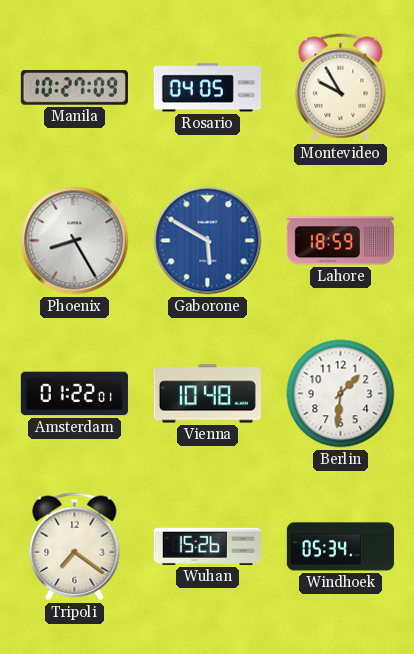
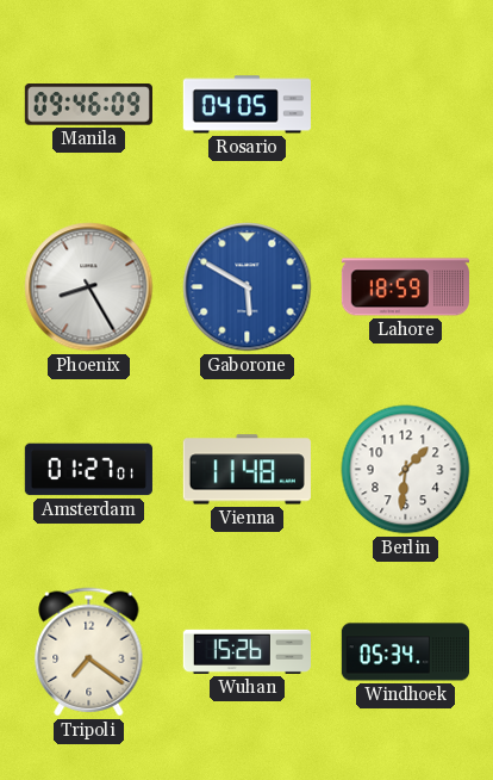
Manila: 10:27 -> 09:46 (88, 105)
Montevideo: 9:55 -> none (341, 88)
Amsterdam: 01:22 -> 01:27 (88, 470)
Vienna: 10:48 -> 11:48 (246, 470)
